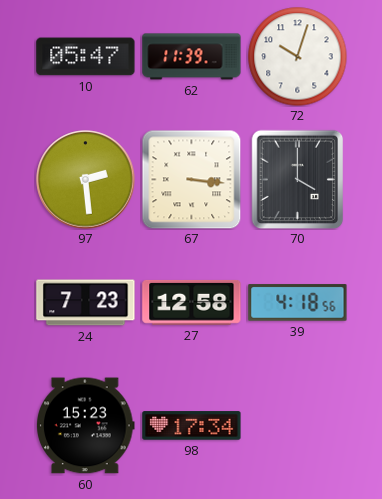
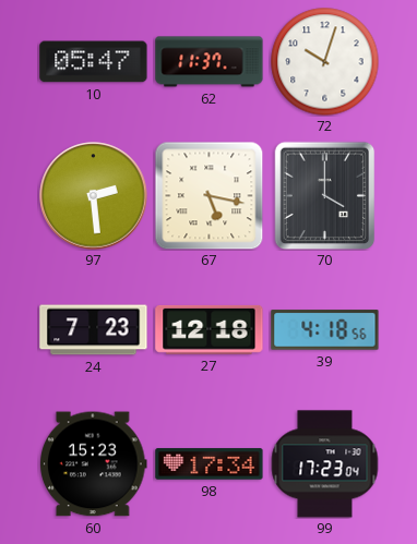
62: 11:39 -> 11:37 (210, 62)
67: 3:16 -> 5:17 (208, 195)
27: 12:58 -> 12:18 (210, 329)
99: none -> 17:23 (324, 464)
